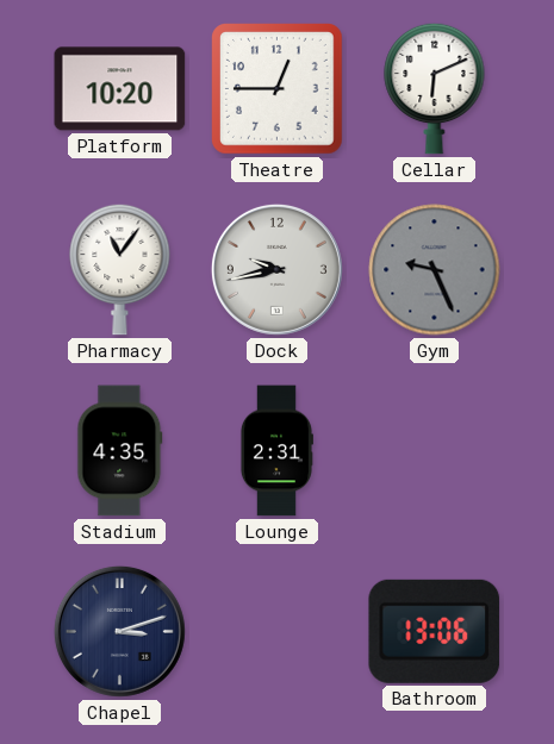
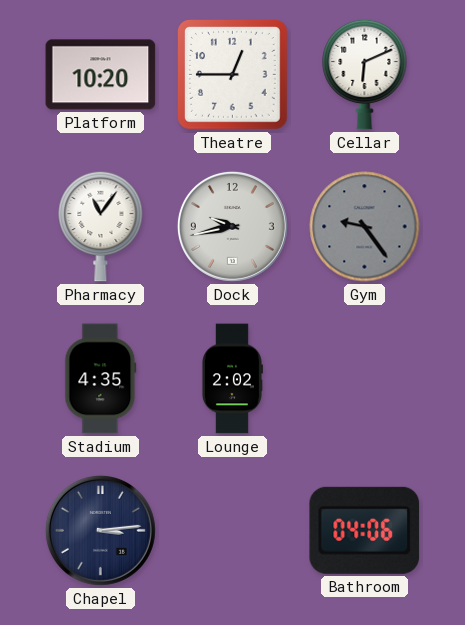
Gym: 9:26 -> 9:24 (365, 227)
Lounge: 2:31 -> 2:02 (232, 379)
Chapel: 3:12 -> 3:14 (100, 530)
Bathroom: 13:06 -> 04:06 (365, 530)
